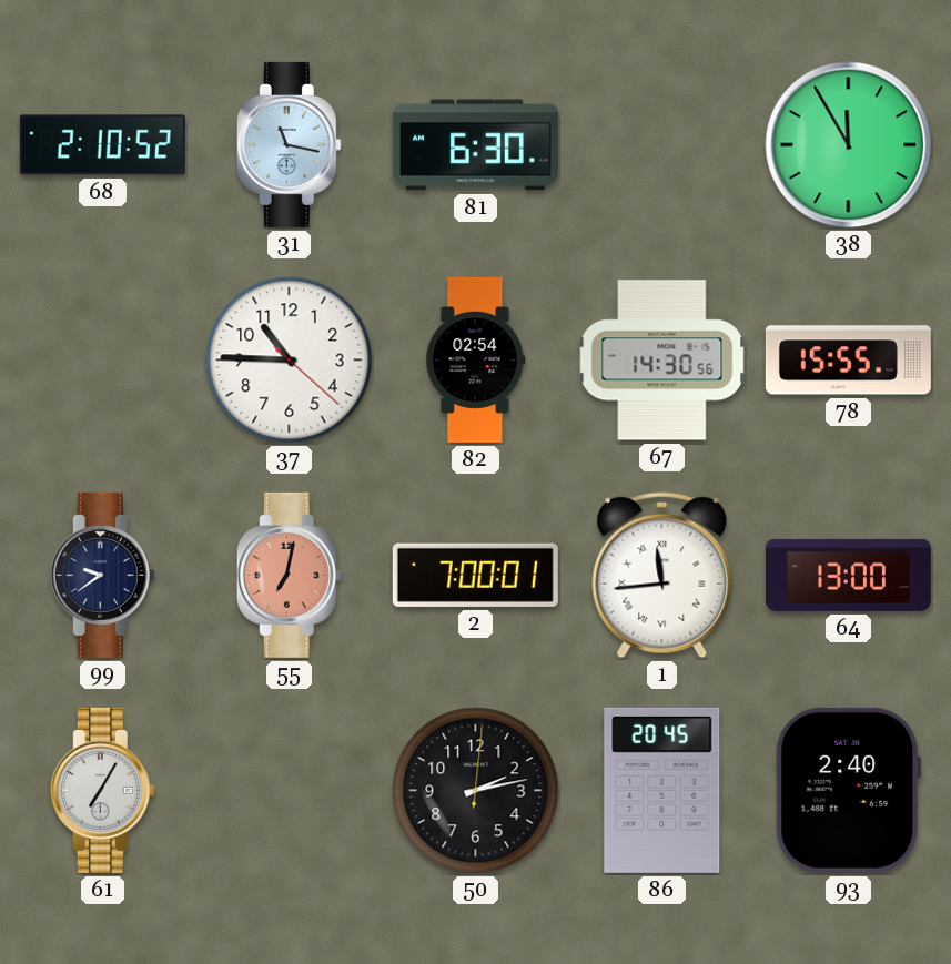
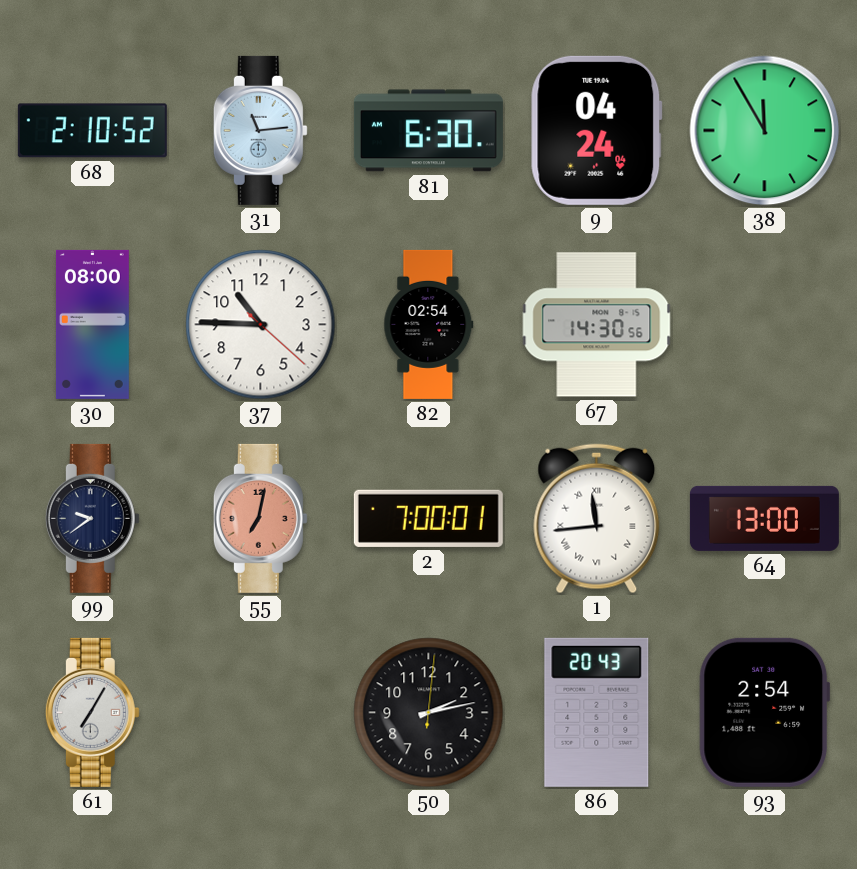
31: 11:17 -> 11:14 (260, 130)
9: none -> 04:24 (597, 130)
30: none -> 08:00 (92, 324)
78: 15:55 -> none (848, 361)
86: 20:45 -> 20:43 (597, 712)
93: 2:40 -> 2:54 (765, 712)
